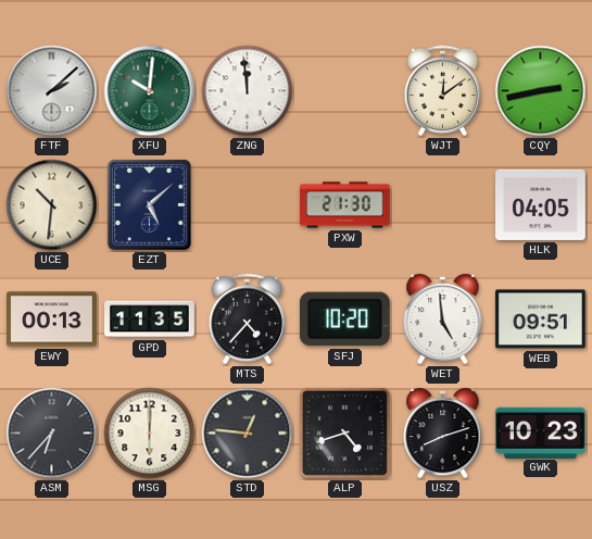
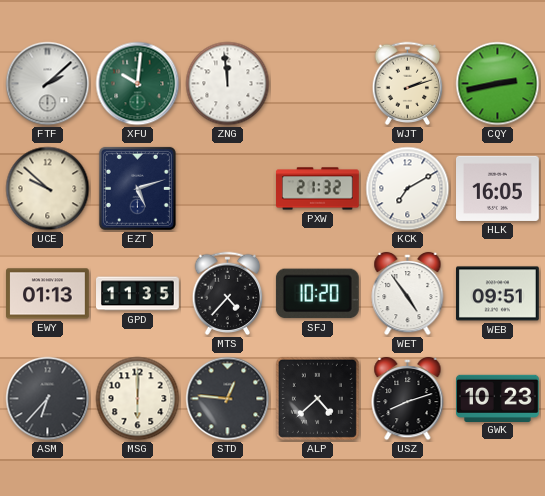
WJT: 12:09 -> 2:12 (408, 84)
UCE: 10:31 -> 9:52 (48, 189)
EZT: 5:08 -> 5:12 (137, 188)
PXW: 21:30 -> 21:32 (318, 189)
KCK: none -> 7:10 (408, 189)
HLK: 04:05 -> 16:05 (498, 188)
EWY: 00:13 -> 01:13 (48, 294)
WET: 4:59 -> 4:54 (408, 294)
ALP: 4:42 -> 4:38 (317, 398)
